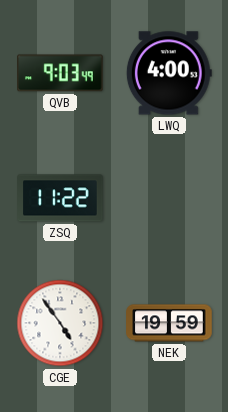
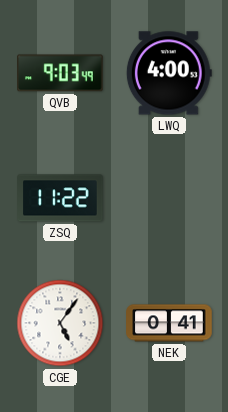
CGE: 4:54 -> 5:06 (60, 323)
NEK: 19:59 -> 0:41 (169, 323)
